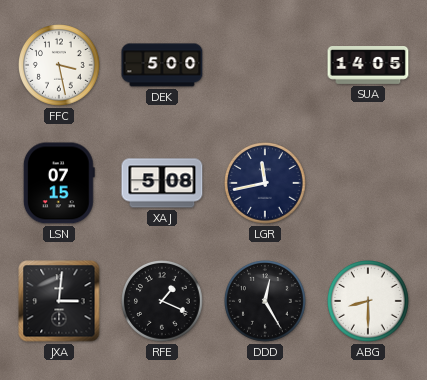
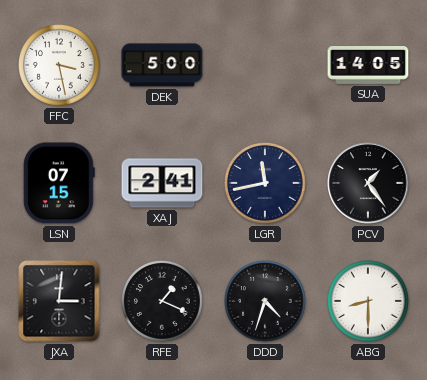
XAJ: 5:08 -> 2:41 (162, 183)
PCV: none -> 1:24 (368, 183)
DDD: 12:25 -> 4:33 (266, 302)
